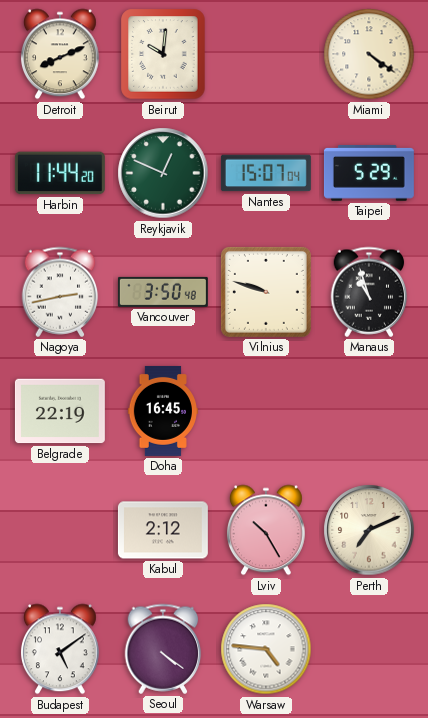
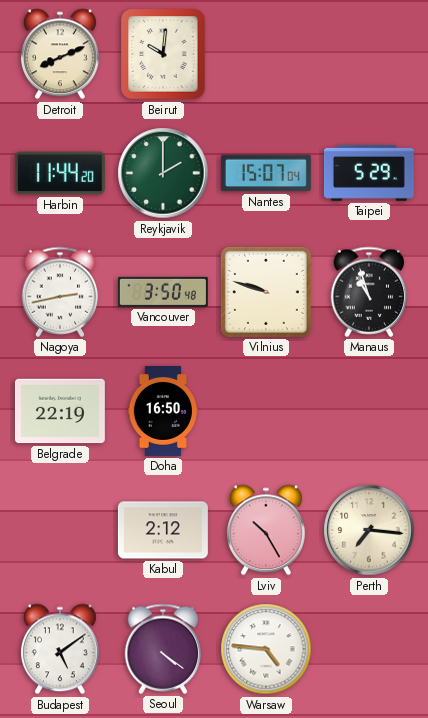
Miami: 4:21 -> none (369, 54)
Reykjavik: 12:49 -> 2:00 (163, 173)
Doha: 16:45 -> 16:50 (162, 411)
Perth: 7:11 -> 7:16 (369, 530)
